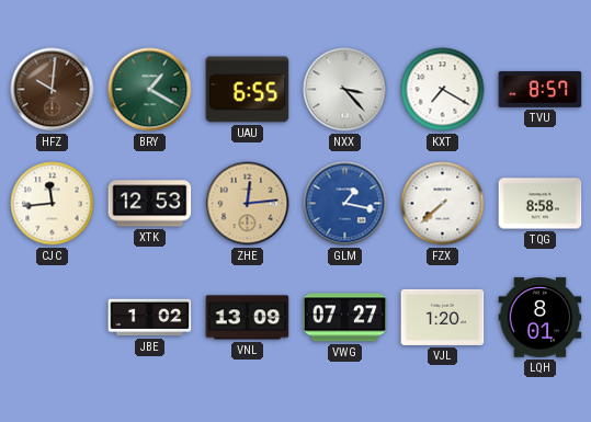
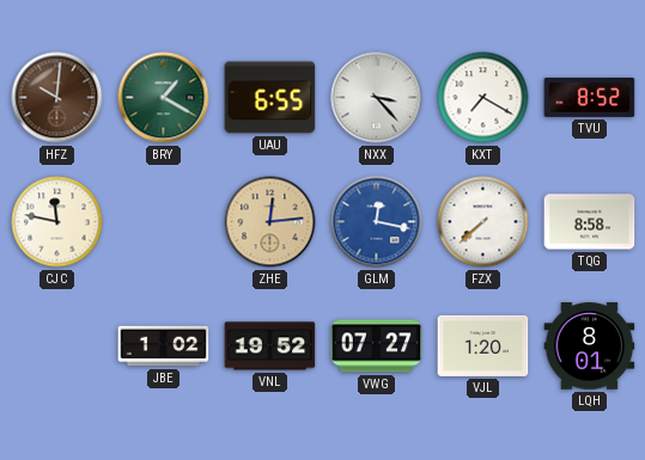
TVU: 8:57 -> 8:52 (590, 97)
CJC: 11:44 -> 11:47 (57, 222)
XTK: 12:53 -> none (150, 204)
GLM: 1:17 -> 12:17 (377, 222)
VNL: 13:09 -> 19:52 (270, 346)
